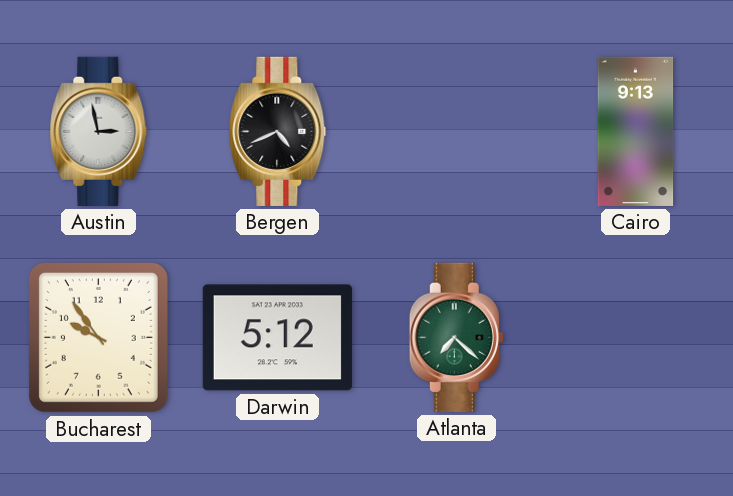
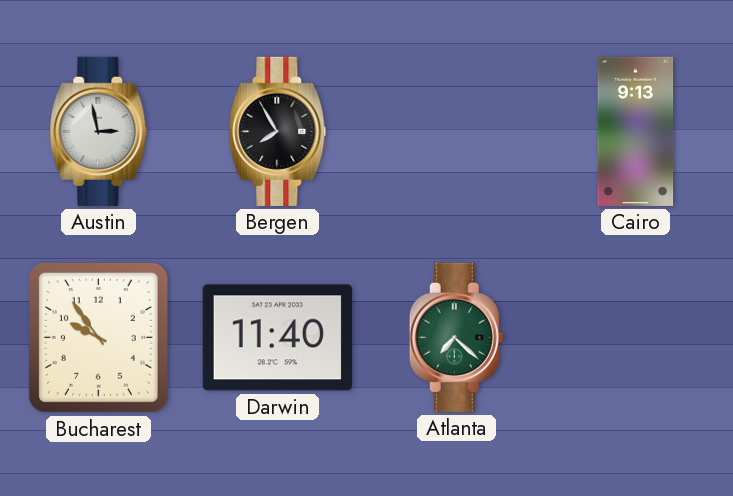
Bergen: 4:41 -> 7:55 (278, 131)
Darwin: 5:12 -> 11:40 (277, 338)
